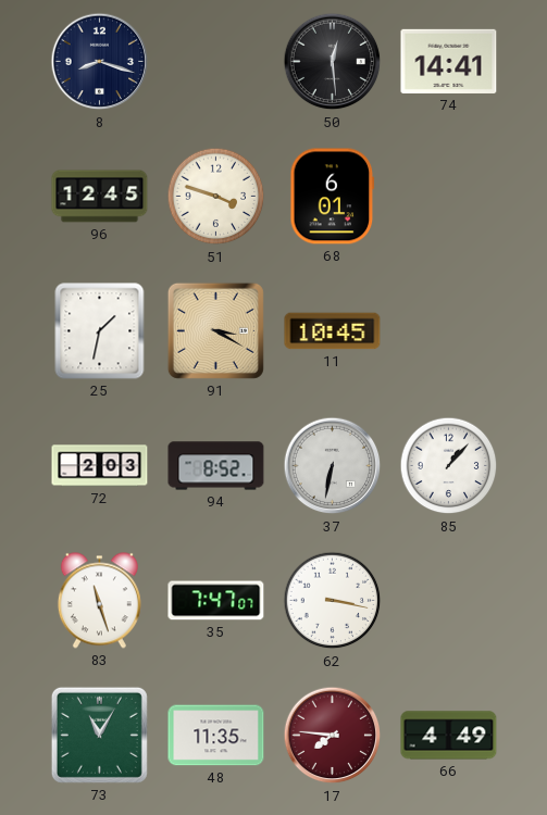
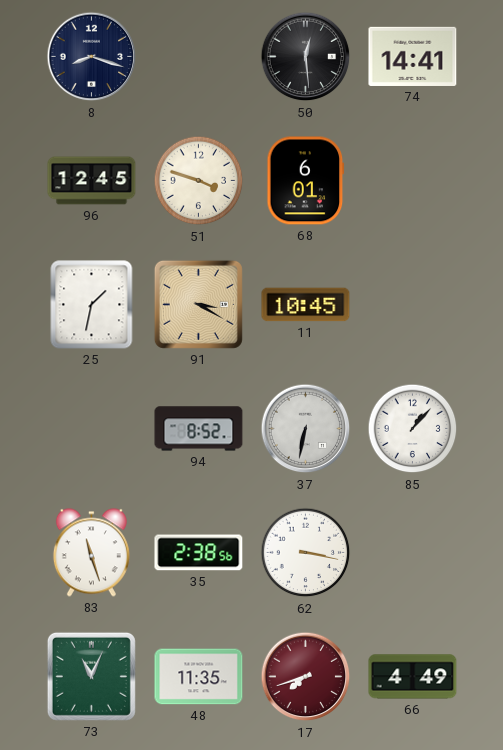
72: 2:03 -> none (100, 466)
35: 7:47 -> 2:38 (199, 553)
73: 11:05 -> 11:04 (91, 676)
17: 7:46 -> 7:42 (306, 677)
